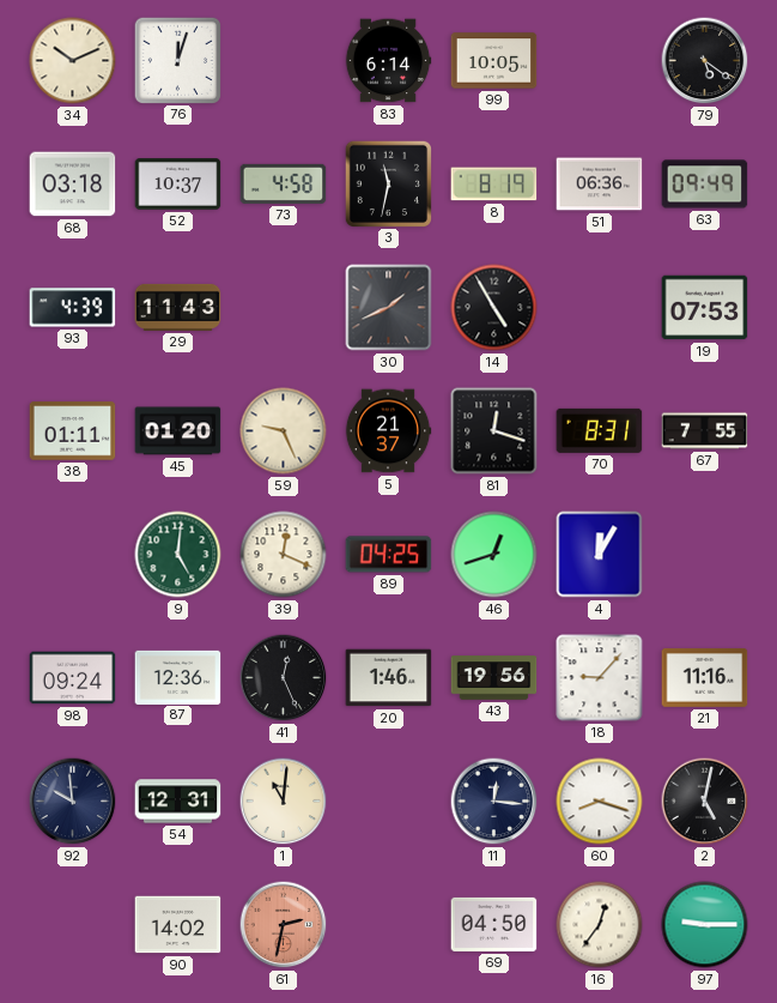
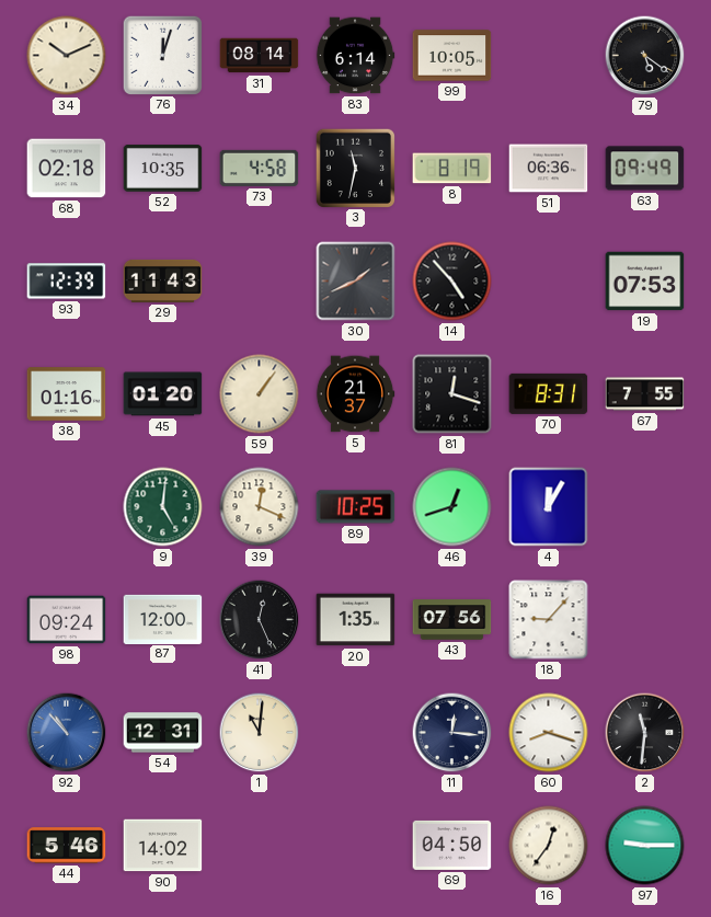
31: none -> 08:14 (260, 56)
68: 03:18 -> 02:18 (67, 169)
52: 10:37 -> 10:35 (163, 169)
93: 4:39 -> 12:39 (67, 282)
14: 4:55 -> 4:53 (452, 282)
38: 01:11 -> 01:16 (67, 394)
59: 9:26 -> 1:06 (260, 394)
89: 04:25 -> 10:25 (356, 507)
87: 12:36 -> 12:00 (163, 619)
20: 1:46 -> 1:35 (356, 620)
43: 19:56 -> 07:56 (452, 620)
21: 11:16 -> none (705, 677)
92: 9:59 -> 10:53 (67, 733)
92 dial: navy -> blue (67, 733)
2: 5:02 -> 11:31 (645, 733)
44: none -> 5:46 (67, 846)
61: 2:32 -> none (284, 925)
